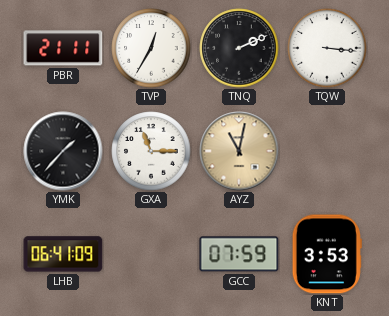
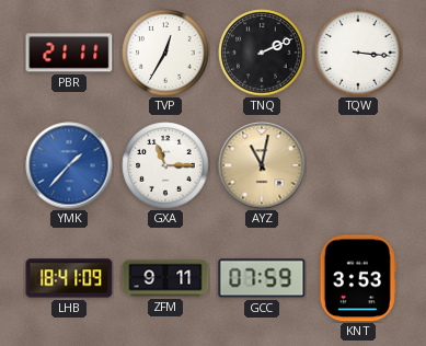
YMK dial: black -> blue (69, 165)
LHB: 06:41 -> 18:41 (69, 278)
ZFM: none -> 9:11 (165, 278)
